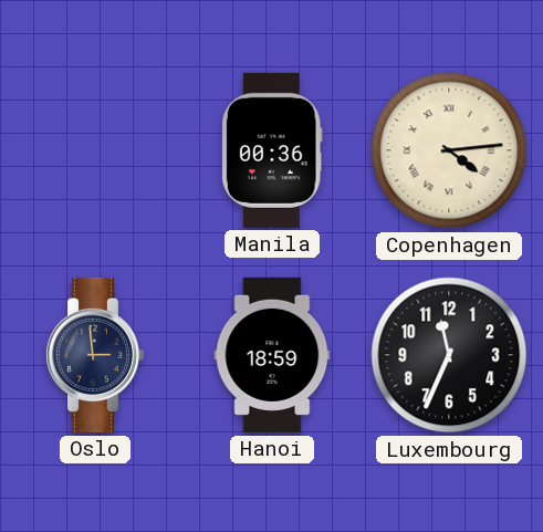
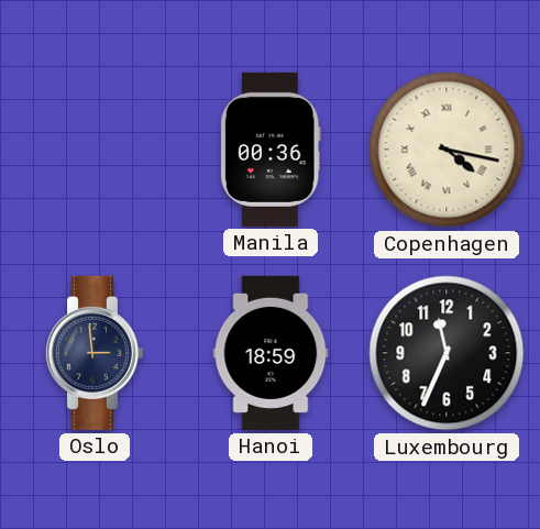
Copenhagen: 4:14 -> 4:17 (447, 150)
